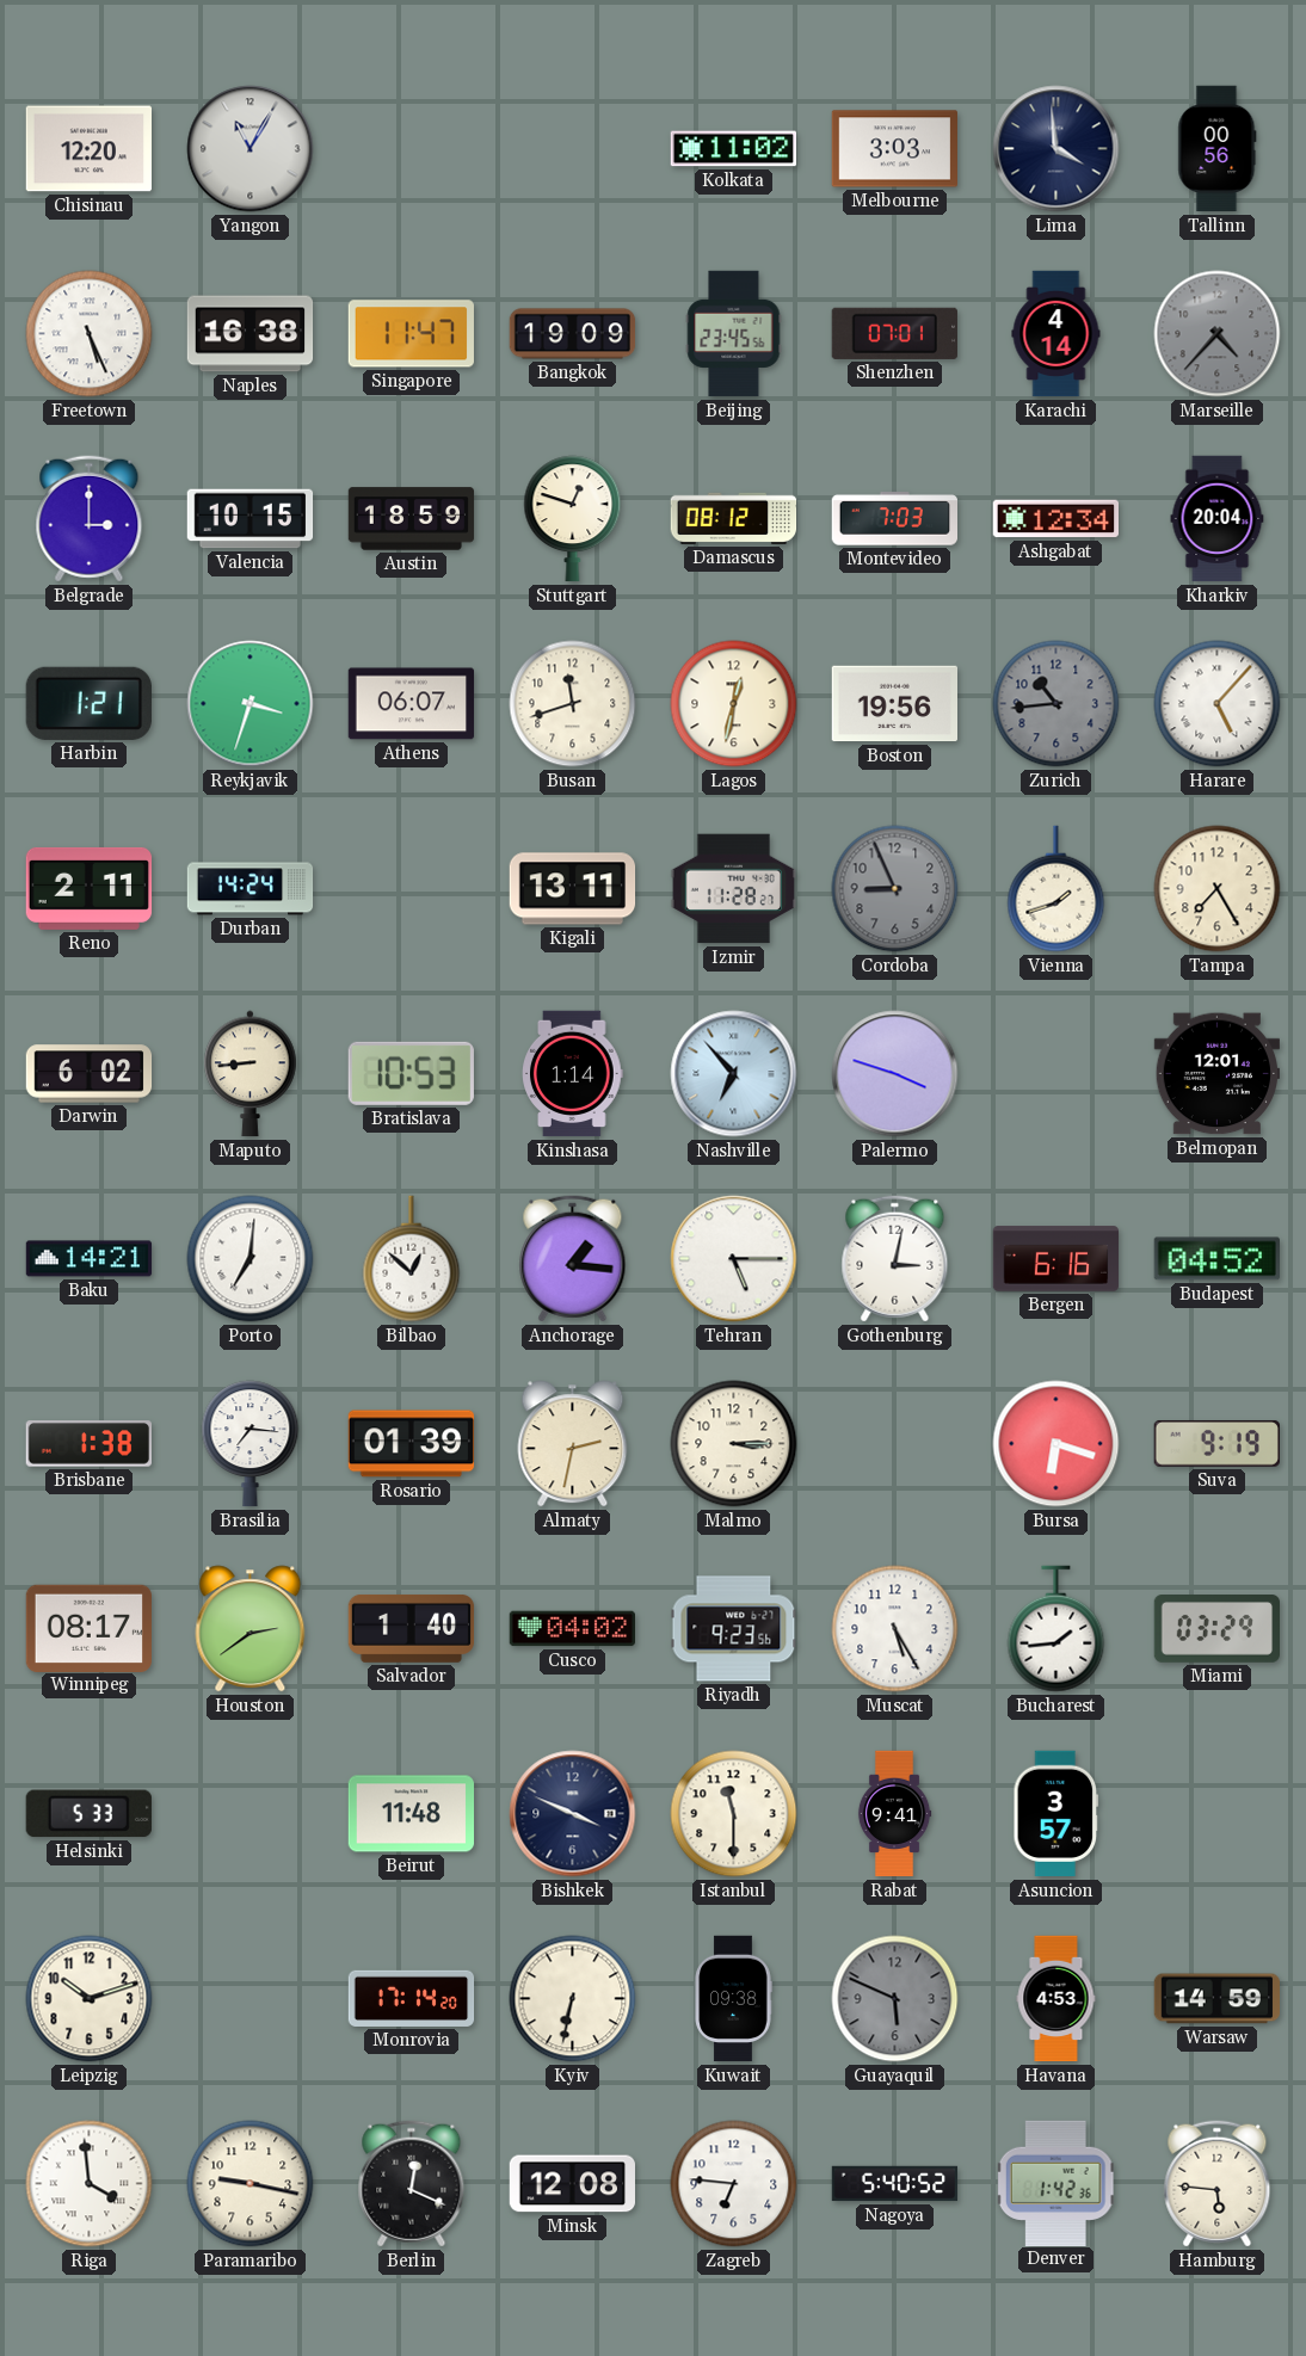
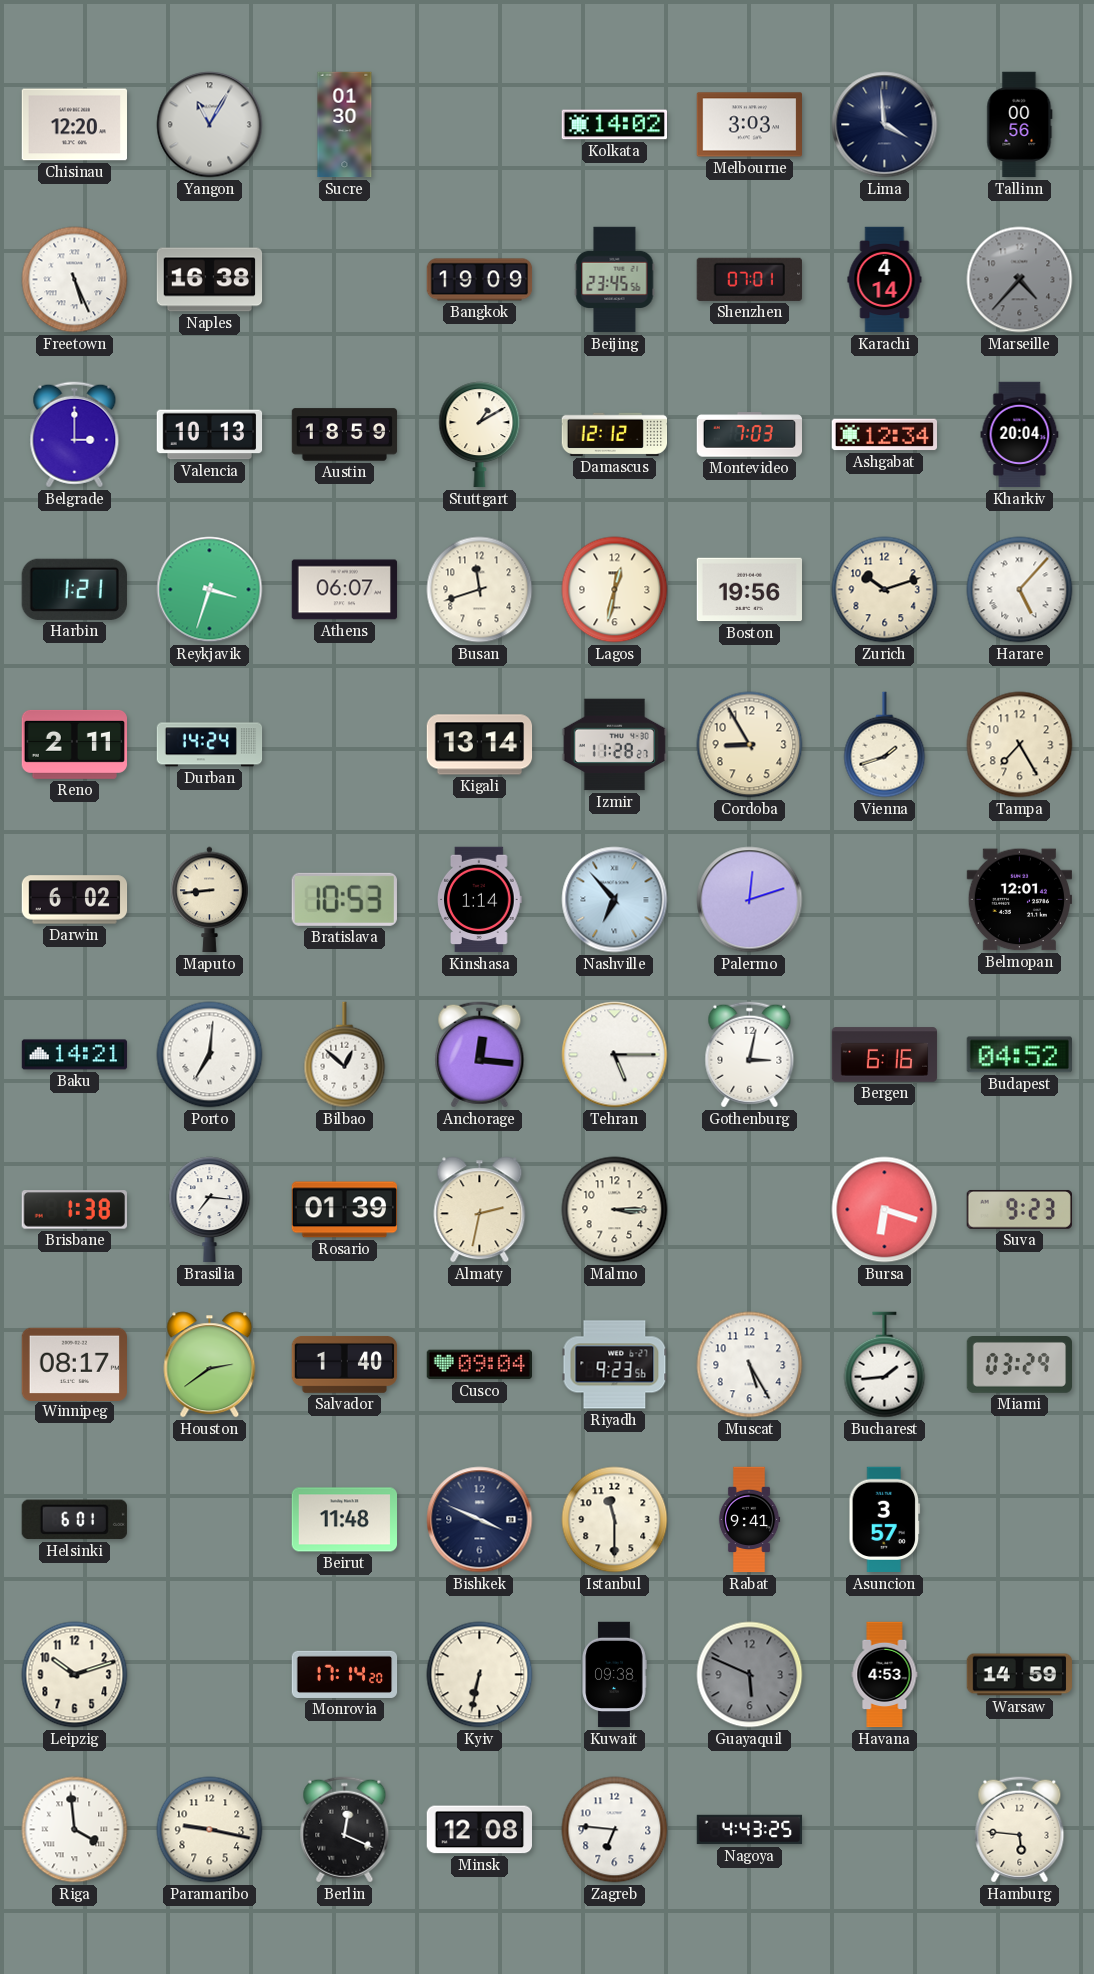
Sucre: none -> 01:30 (345, 125)
Kolkata: 11:02 -> 14:02 (615, 125)
Singapore: 11:47 -> none (411, 334)
Valencia: 10:15 -> 10:13 (210, 435)
Stuttgart: 12:48 -> 1:10 (480, 435)
Damascus: 08:12 -> 12:12 (615, 434)
Zurich: 10:44 -> 10:12 (885, 590)
Zurich dial: grey -> cream (885, 590)
Kigali: 13:11 -> 13:14 (480, 745)
Cordoba: 8:56 -> 8:55 (750, 745)
Cordoba dial: grey -> cream (750, 745)
Palermo: 3:48 -> 12:12 (750, 900)
Anchorage: 1:16 -> 12:16 (480, 1055)
Suva: 9:19 -> 9:23 (1019, 1210)
Cusco: 04:02 -> 09:04 (479, 1365)
Helsinki: 5:33 -> 6:01 (74, 1520)
Nagoya: 5:40 -> 4:43 (750, 1830)
Denver: 1:42 -> none (1055, 2183)
